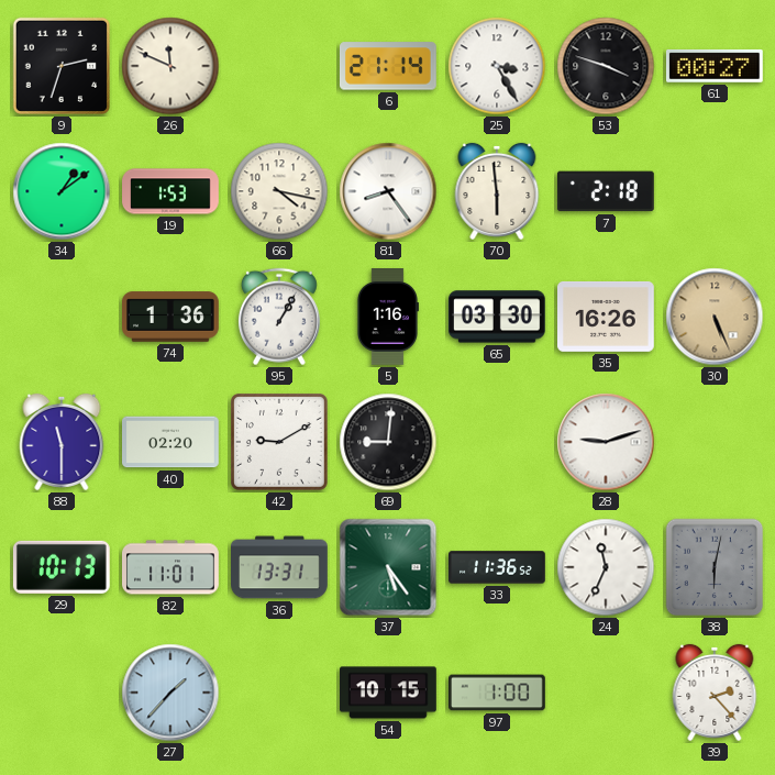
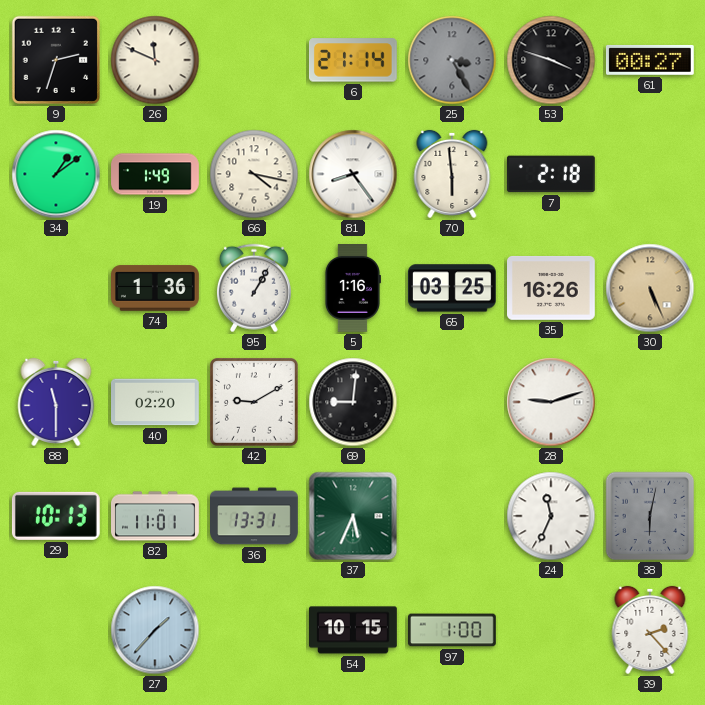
25 dial: white -> grey (452, 60)
19: 1:53 -> 1:49 (155, 174)
65: 03:30 -> 03:25 (452, 288)
37: 5:24 -> 5:34 (353, 516)
33: 11:36 -> none (498, 567)
